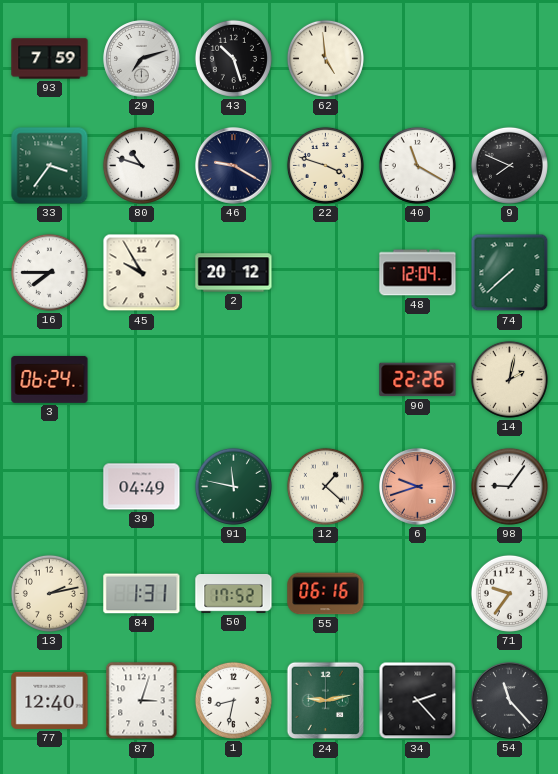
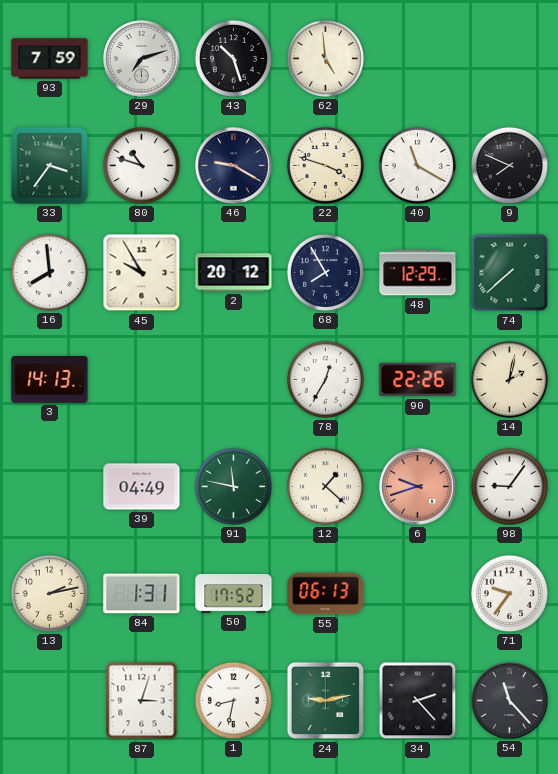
16: 7:45 -> 7:59 (49, 272)
68: none -> 7:55 (325, 272)
48: 12:04 -> 12:29 (418, 273)
3: 06:24 -> 14:13 (50, 379)
78: none -> 12:35 (325, 379)
55: 06:16 -> 06:13 (326, 594)
77: 12:40 -> none (50, 700)
